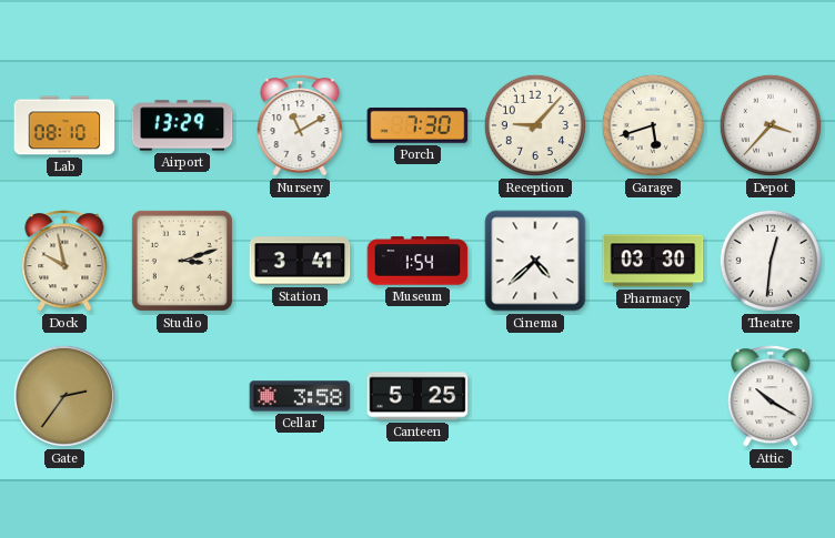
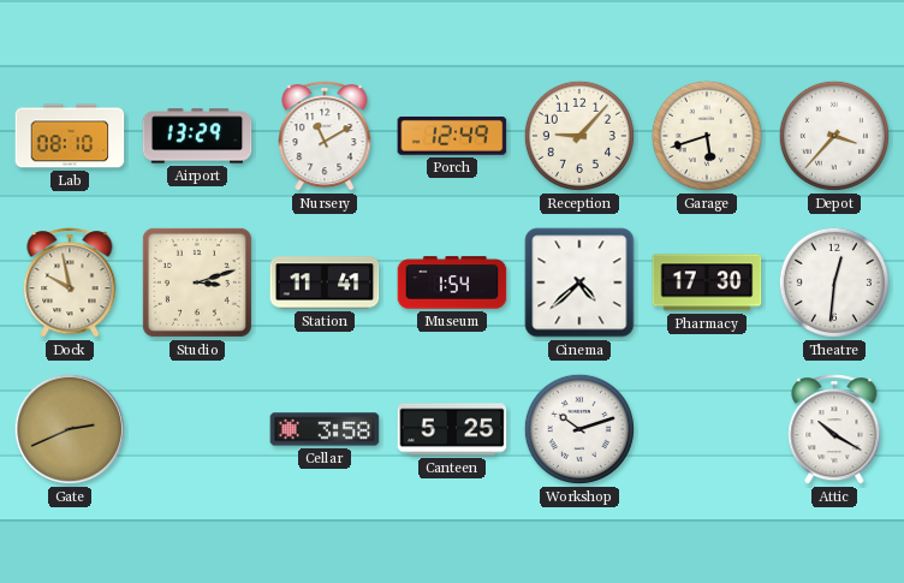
Porch: 7:30 -> 12:49 (452, 136)
Station: 3:41 -> 11:41 (325, 282)
Pharmacy: 03:30 -> 17:30 (707, 282)
Gate: 2:36 -> 2:41 (70, 429)
Workshop: none -> 10:12 (579, 429)
